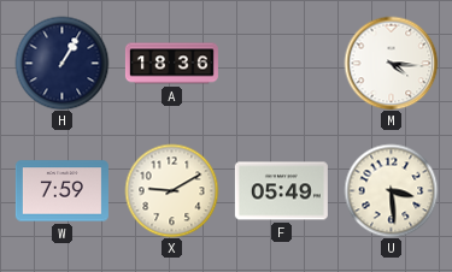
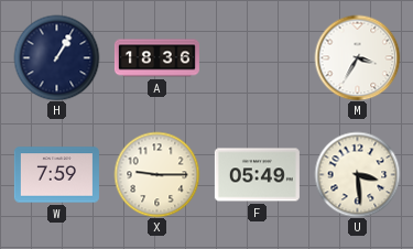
M: 4:16 -> 3:35 (357, 57)
X: 9:10 -> 9:15 (156, 174)
